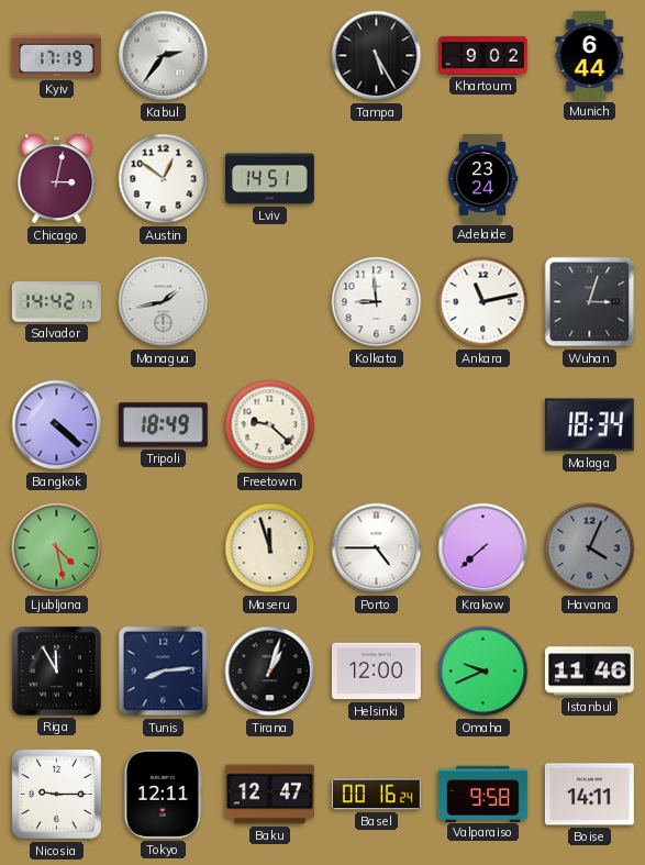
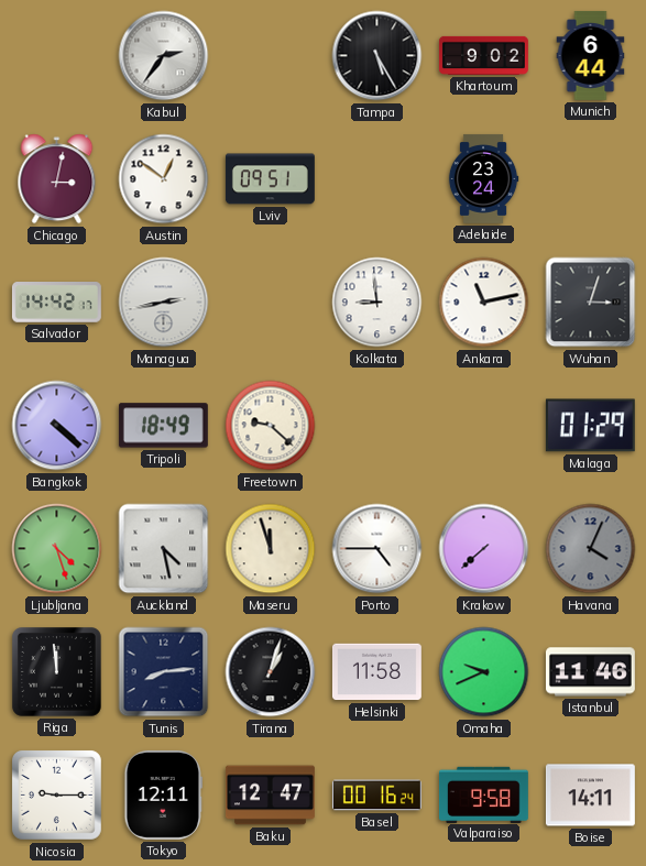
Kyiv: 17:19 -> none (56, 56)
Lviv: 14:51 -> 09:51 (270, 179)
Managua: 1:43 -> 2:43 (164, 303)
Malaga: 18:34 -> 01:29 (590, 426)
Ljubljana: 4:28 -> 4:27 (57, 549)
Auckland: none -> 4:28 (164, 549)
Riga: 11:55 -> 11:59 (57, 672)
Helsinki: 12:00 -> 11:58 (376, 672)
